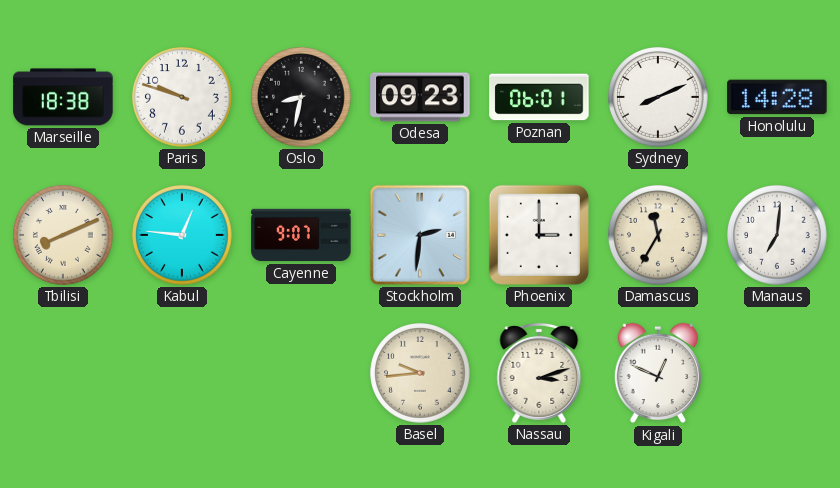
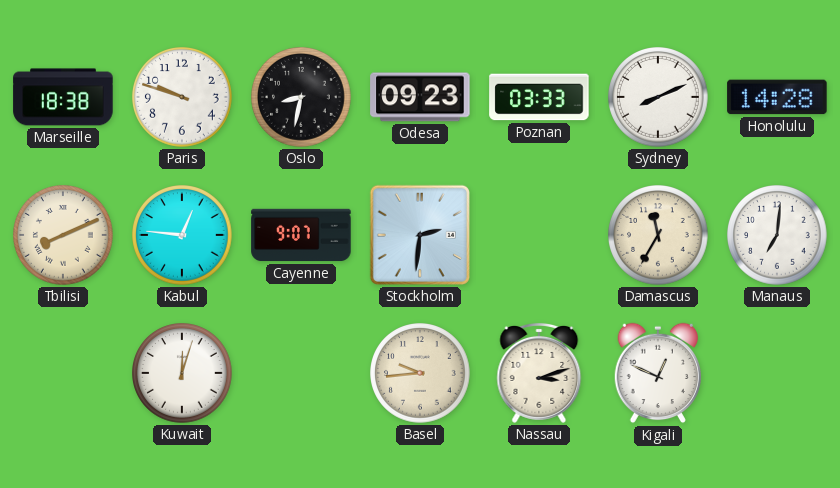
Poznan: 06:01 -> 03:33 (539, 97)
Phoenix: 3:00 -> none (539, 235)
Kuwait: none -> 12:03 (183, 374)
